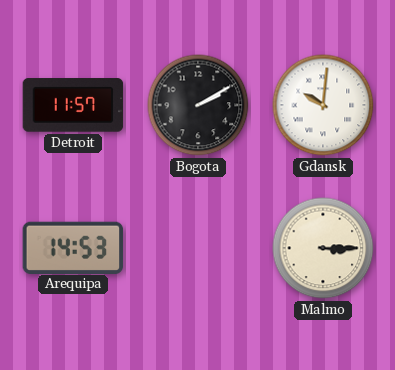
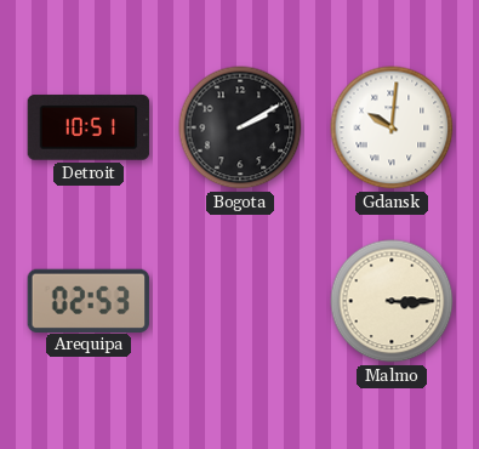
Detroit: 11:57 -> 10:51 (89, 127)
Arequipa: 14:53 -> 02:53 (89, 300)
